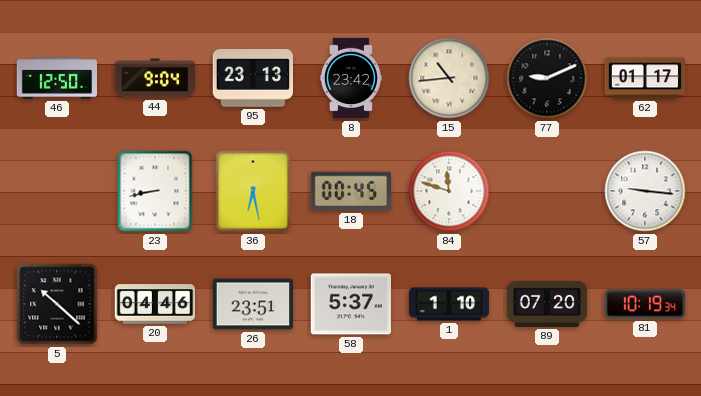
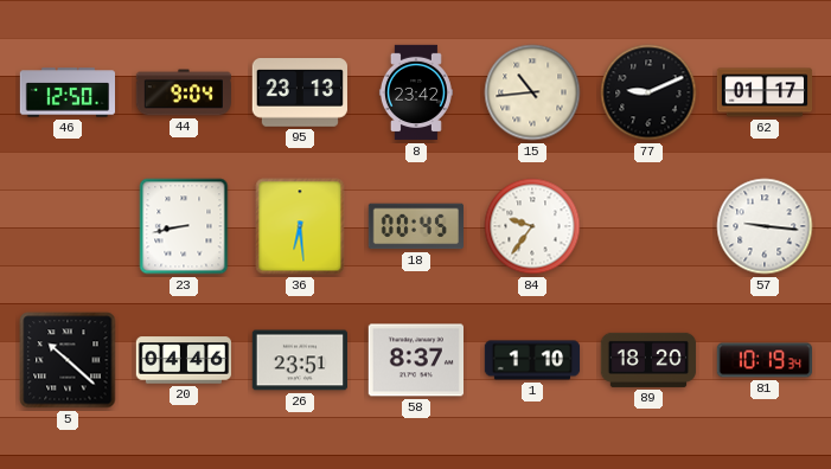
36: 6:28 -> 6:29 (300, 226)
84: 11:48 -> 9:36 (532, 226)
58: 5:37 -> 8:37 (415, 360)
89: 07:20 -> 18:20 (648, 360)
